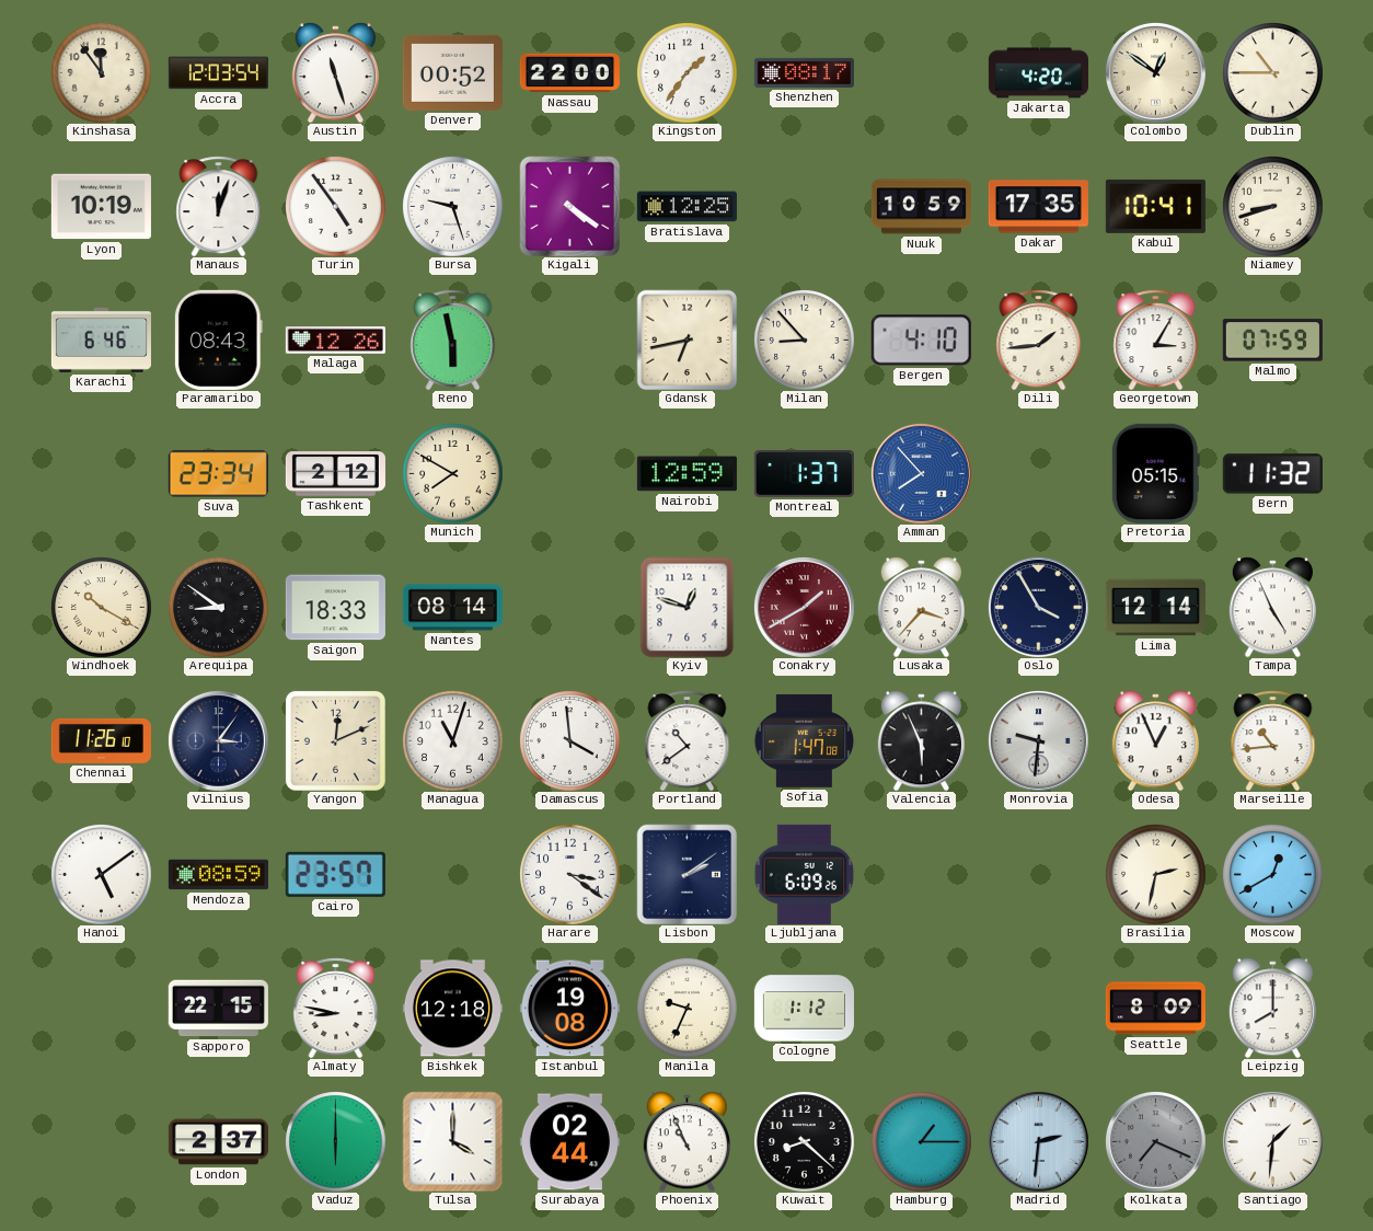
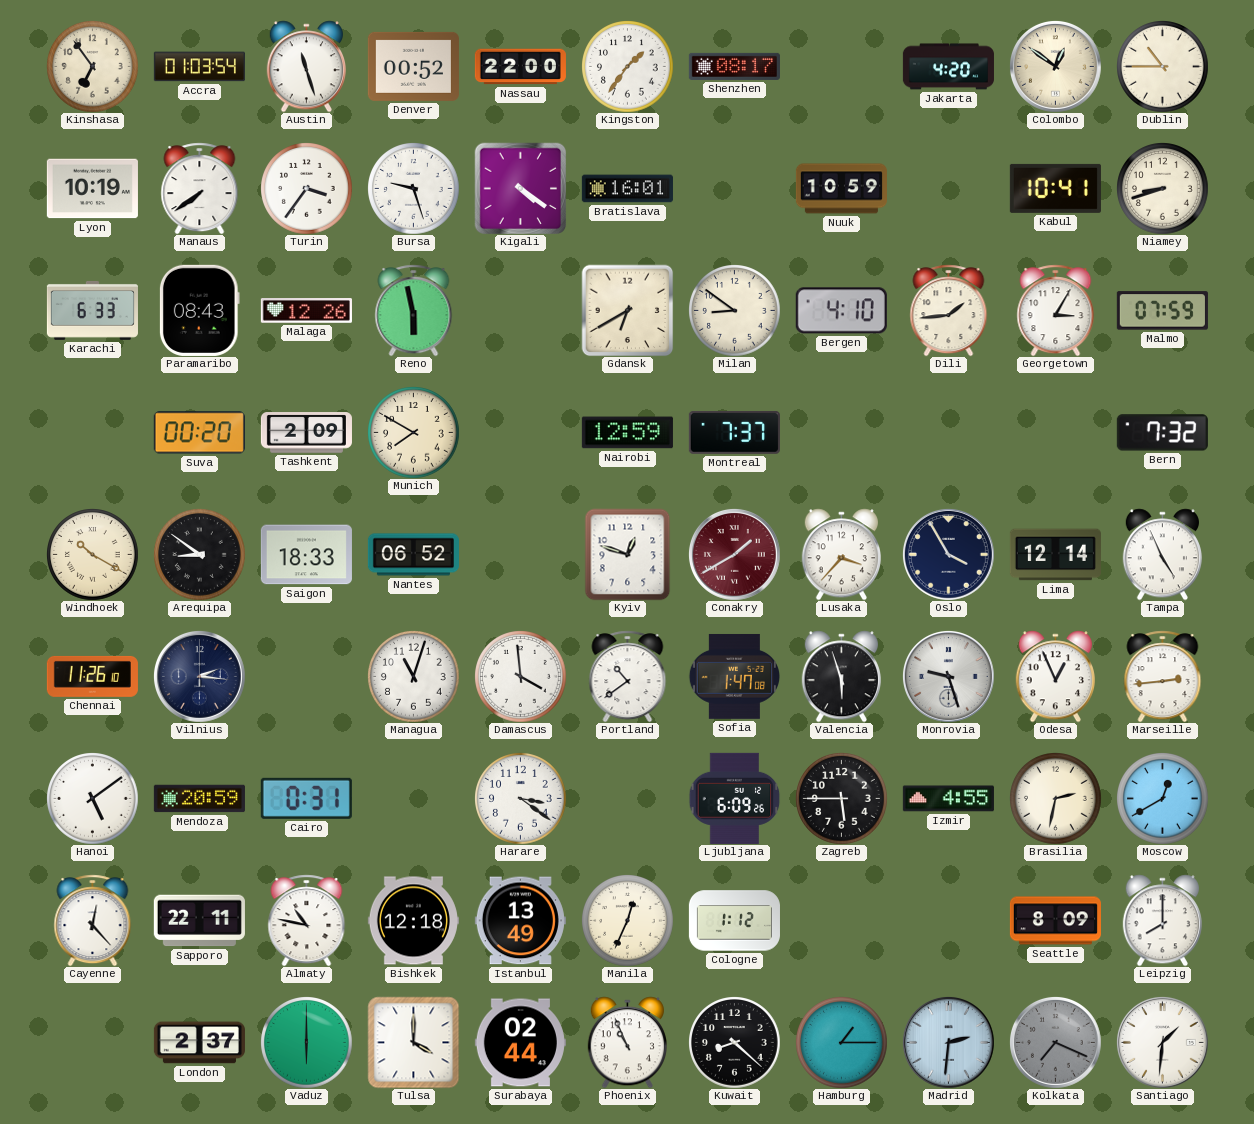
Kinshasa: 11:54 -> 6:54 (93, 67)
Accra: 12:03 -> 01:03 (199, 67)
Manaus: 12:03 -> 7:39 (200, 188)
Turin: 4:54 -> 3:36 (307, 189)
Bratislava: 12:25 -> 16:01 (627, 189)
Dakar: 17:35 -> none (1038, 207)
Karachi: 6:46 -> 6:33 (92, 310)
Gdansk: 6:43 -> 6:40 (627, 310)
Milan: 8:53 -> 8:51 (735, 311)
Suva: 23:34 -> 00:20 (199, 433)
Tashkent: 2:12 -> 2:09 (306, 433)
Montreal: 1:37 -> 7:37 (734, 432)
Amman: 7:53 -> none (922, 474)
Pretoria: 05:15 -> none (1155, 473)
Bern: 11:32 -> 7:32 (1162, 433)
Nantes: 08:14 -> 06:52 (413, 555)
Vilnius: 3:06 -> 2:16 (200, 677)
Yangon: 12:11 -> none (335, 740)
Valencia: 5:56 -> 5:57 (841, 676)
Monrovia: 9:31 -> 9:27 (949, 677)
Marseille: 10:44 -> 2:44 (1163, 676)
Mendoza: 08:59 -> 20:59 (199, 799)
Cairo: 23:57 -> 0:31 (306, 798)
Lisbon: 2:09 -> none (686, 874)
Zagreb: none -> 5:45 (842, 799)
Izmir: none -> 4:55 (948, 799)
Cayenne: none -> 12:23 (93, 920)
Sapporo: 22:15 -> 22:11 (199, 921)
Almaty: 8:47 -> 10:47 (307, 920)
Istanbul: 19:08 -> 13:49 (520, 921)
Manila: 9:34 -> 12:34 (628, 921)
